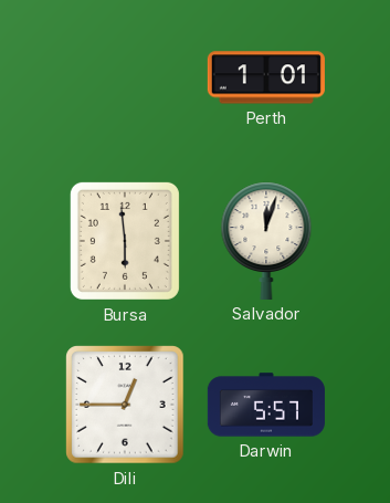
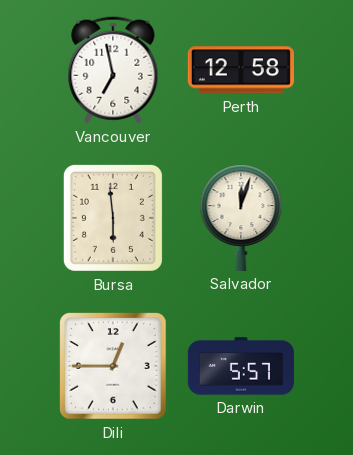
Vancouver: none -> 6:58 (113, 70)
Perth: 1:01 -> 12:58 (241, 70)
